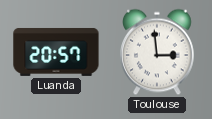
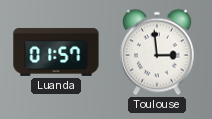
Luanda: 20:57 -> 01:57 (56, 52)
